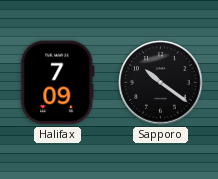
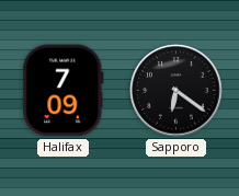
Sapporo: 10:21 -> 6:21 (177, 91)
